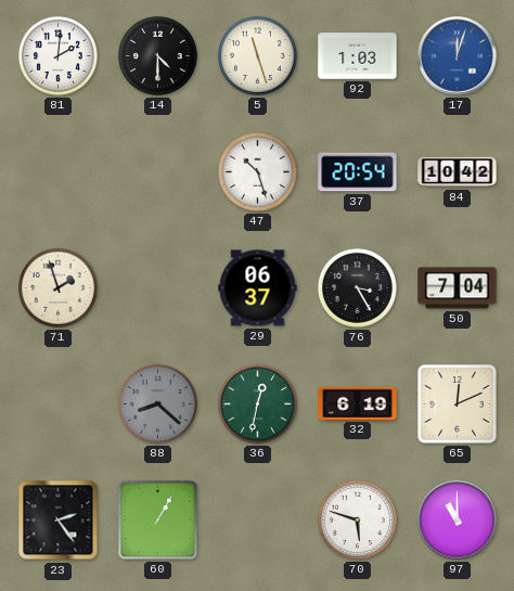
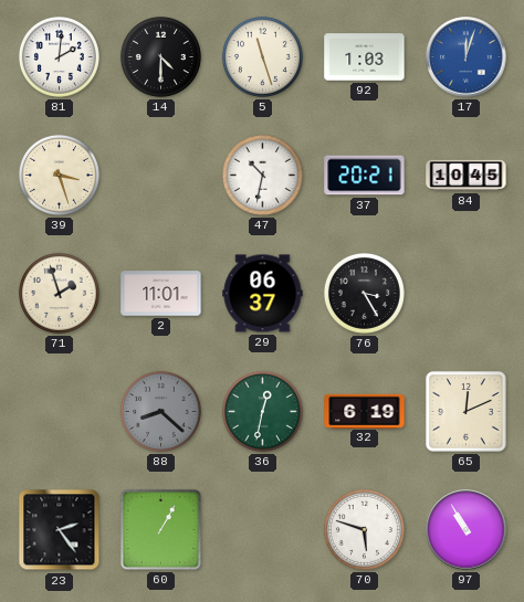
39: none -> 3:27 (59, 175)
47: 10:27 -> 10:32 (262, 175)
37: 20:54 -> 20:21 (365, 176)
84: 10:42 -> 10:45 (467, 176)
2: none -> 11:01 (161, 294)
50: 7:04 -> none (458, 288)
97: 11:00 -> 10:55 (467, 530)
